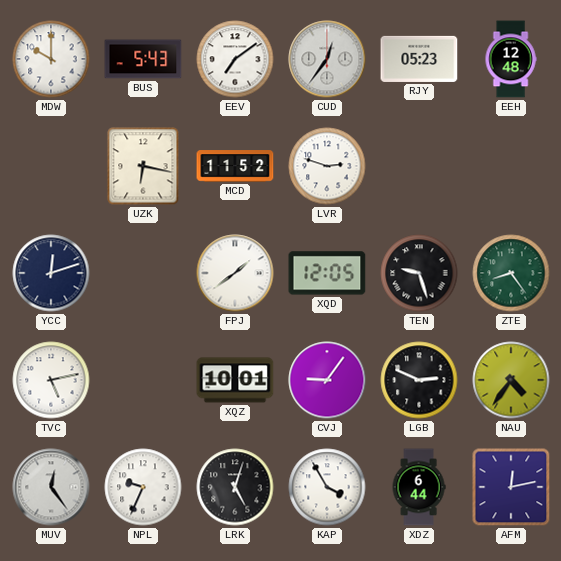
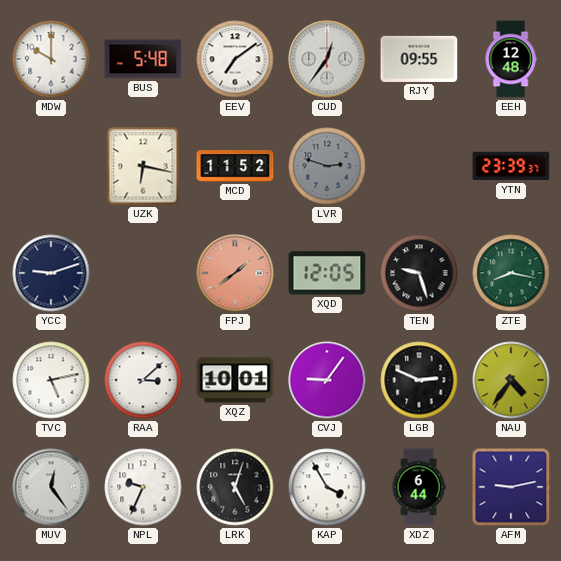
BUS: 5:43 -> 5:48 (143, 59)
RJY: 05:23 -> 09:55 (419, 59)
LVR dial: white -> grey (327, 166)
YTN: none -> 23:39 (511, 166)
YCC: 12:12 -> 9:12 (51, 273)
FPJ dial: white -> salmon (235, 273)
ZTE: 8:24 -> 8:17 (511, 273)
RAA: none -> 3:08 (143, 380)
AFM: 12:13 -> 9:13 (511, 487)
